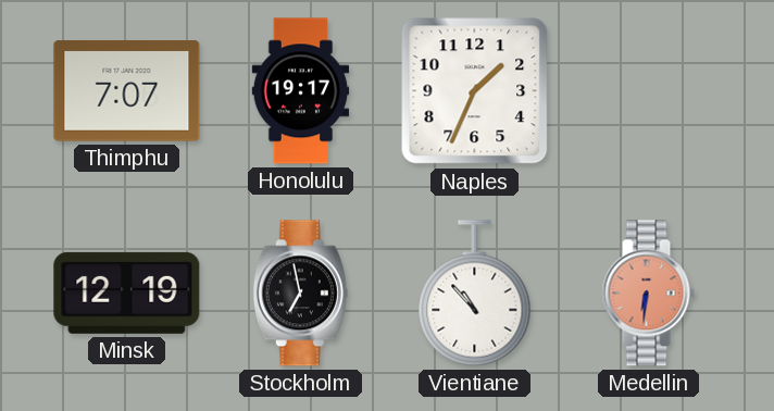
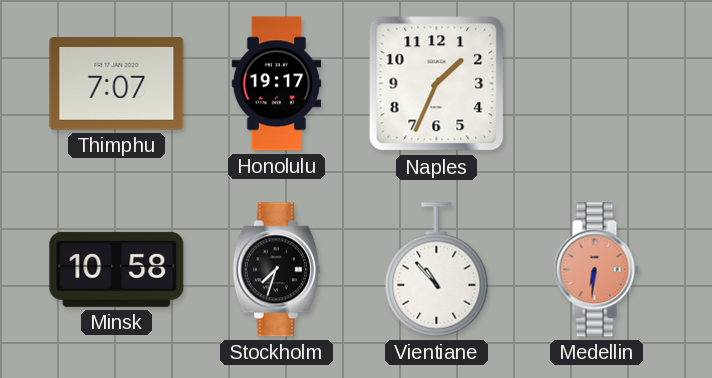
Minsk: 12:19 -> 10:58 (117, 269)
Stockholm: 6:58 -> 7:33 (276, 270)
